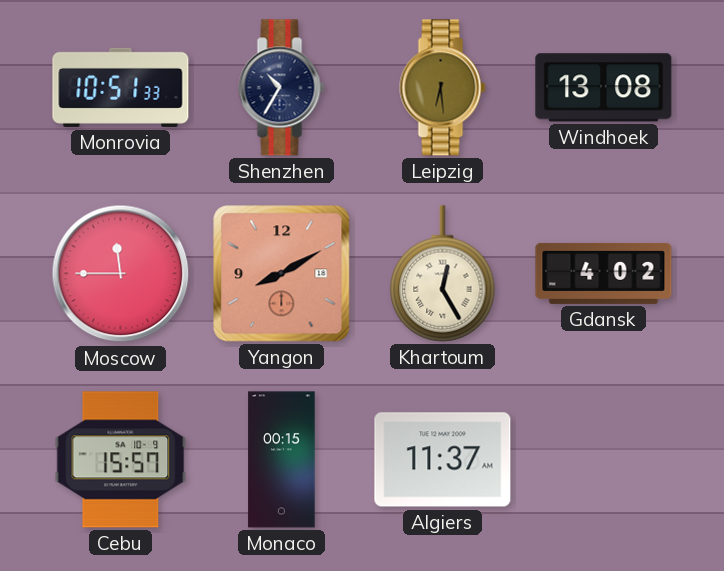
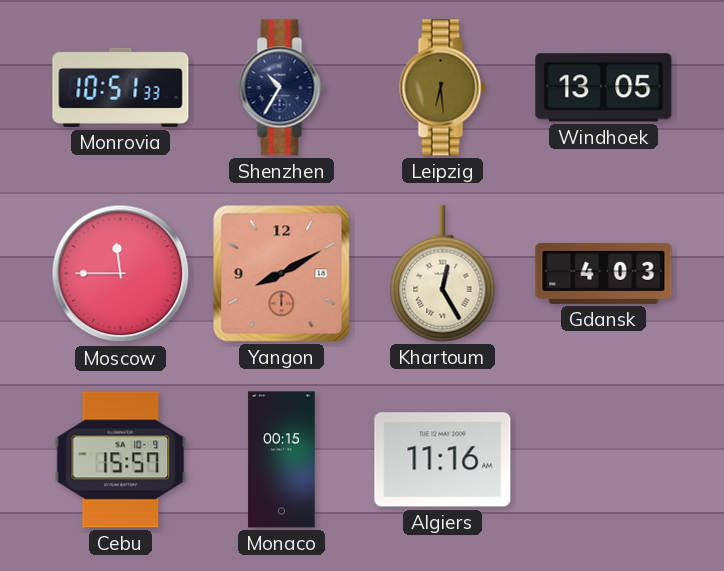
Windhoek: 13:08 -> 13:05 (604, 88)
Gdansk: 4:02 -> 4:03 (604, 273)
Algiers: 11:37 -> 11:16 (443, 460)
